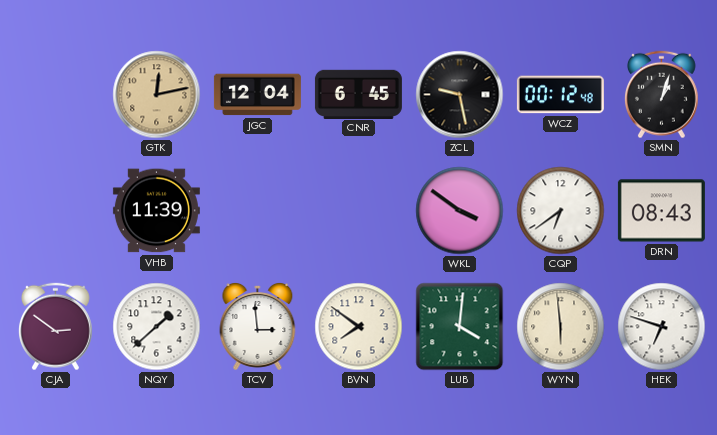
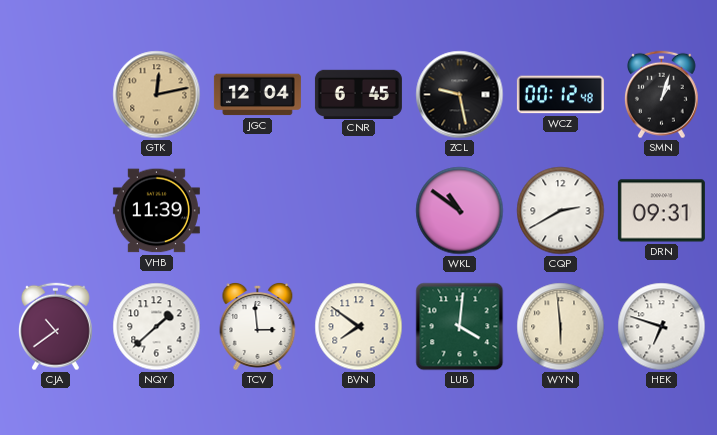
WKL: 3:51 -> 10:51 (460, 211)
CQP: 6:39 -> 2:40 (561, 211)
DRN: 08:43 -> 09:31 (661, 211)
CJA: 2:51 -> 10:39 (55, 327)
